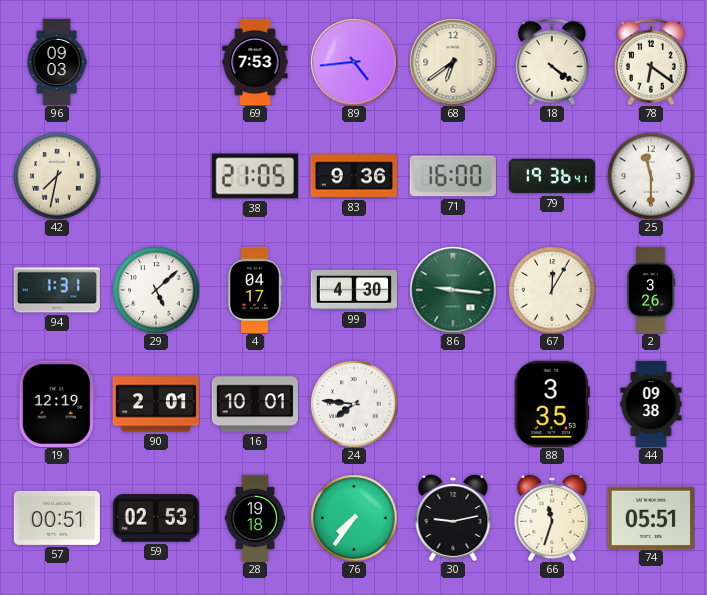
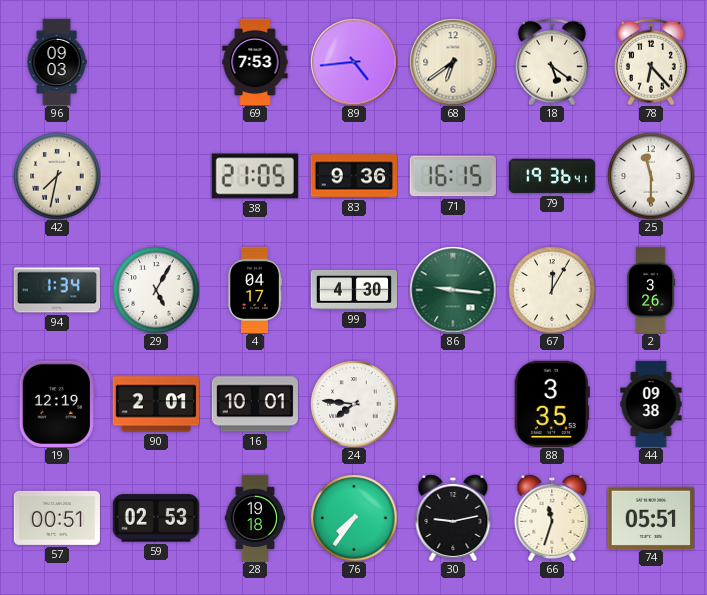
18: 4:21 -> 5:21 (552, 62)
78: 6:21 -> 6:23 (651, 62)
71: 16:00 -> 16:15 (453, 176)
94: 1:31 -> 1:34 (57, 290)
29: 5:08 -> 5:05 (156, 290)
